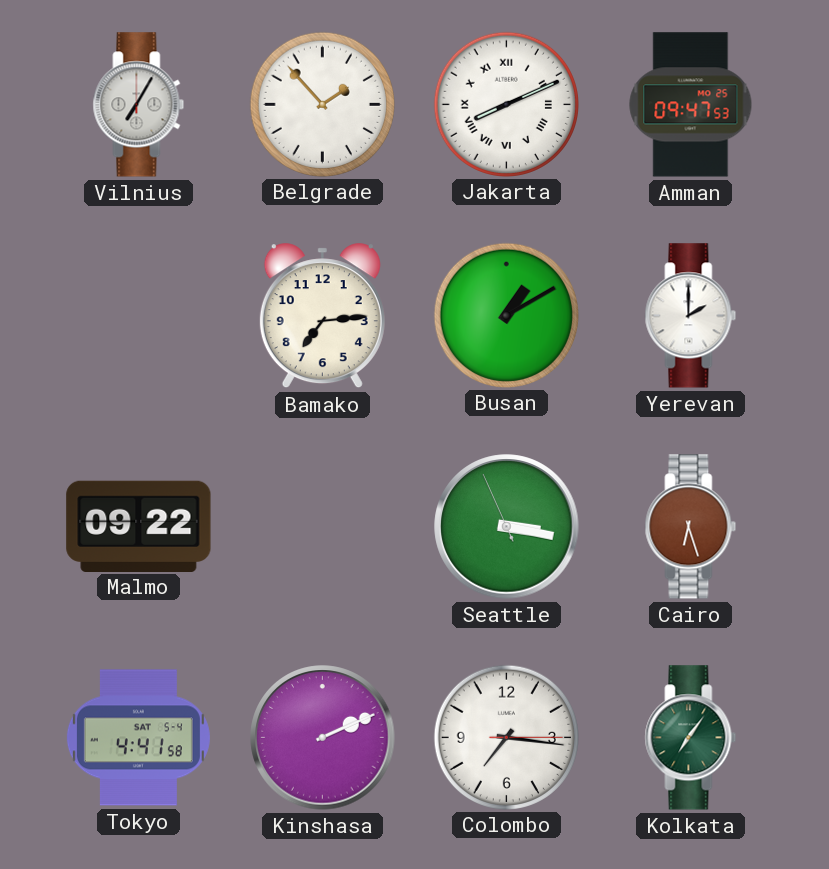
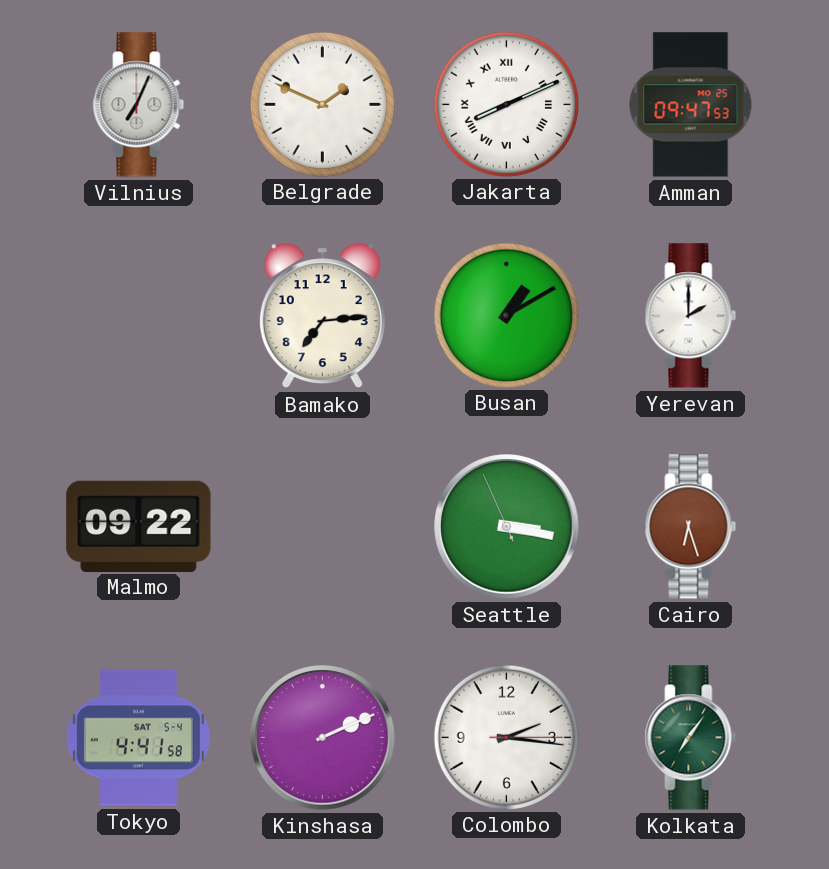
Vilnius: 7:05 -> 7:04 (139, 105)
Belgrade: 1:53 -> 1:49 (322, 104)
Colombo: 7:16 -> 2:16 (506, 737)
